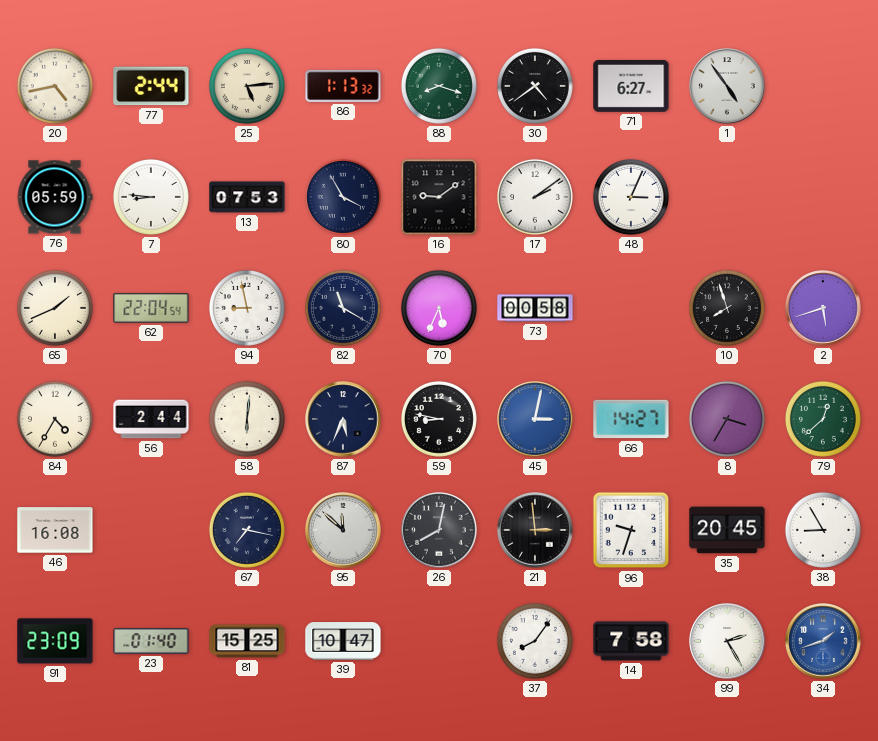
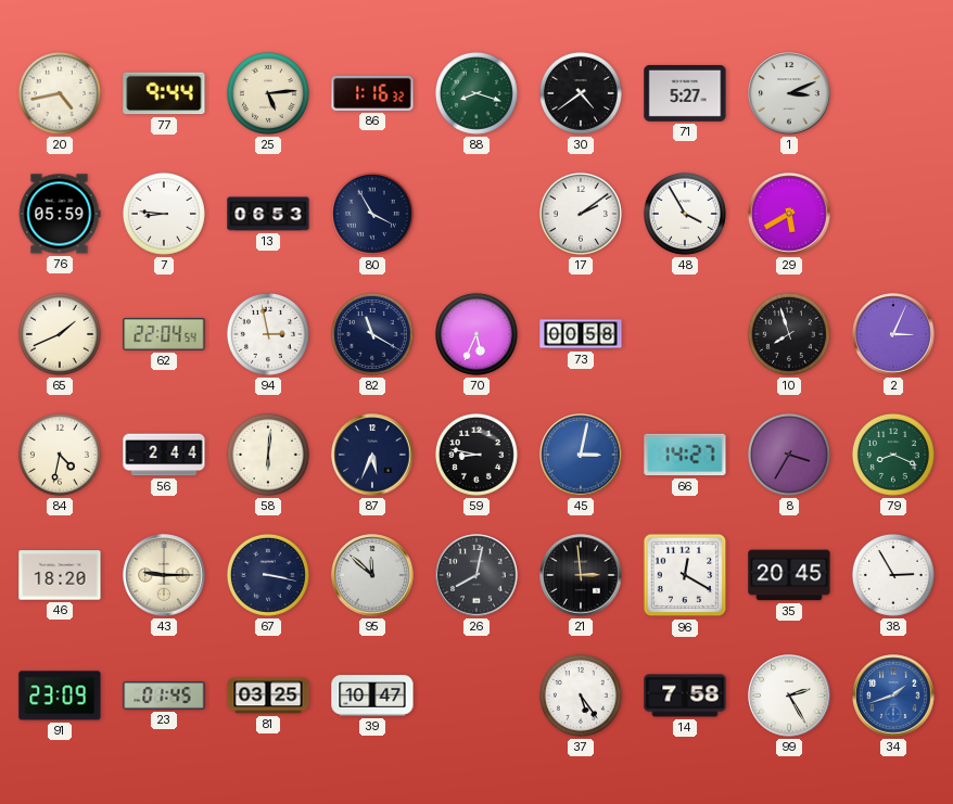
77: 2:44 -> 9:44 (164, 93)
86: 1:13 -> 1:16 (372, 93)
71: 6:27 -> 5:27 (685, 93)
1: 4:54 -> 3:11 (789, 93)
13: 07:53 -> 06:53 (268, 214)
16: 9:09 -> none (439, 197)
48: 3:04 -> 3:55 (685, 214)
29: none -> 5:40 (789, 214)
94: 8:58 -> 2:58 (268, 334)
2: 5:42 -> 3:04 (893, 334)
84: 4:35 -> 4:32 (60, 455)
79: 12:38 -> 8:19 (893, 455)
46: 16:08 -> 18:20 (60, 575)
43: none -> 9:15 (164, 575)
67: 7:17 -> 3:17 (268, 575)
96: 9:33 -> 12:20 (685, 575)
38: 8:55 -> 2:55 (893, 575)
23: 01:40 -> 01:45 (164, 695)
81: 15:25 -> 03:25 (268, 695)
37: 8:06 -> 5:24 (581, 695)
